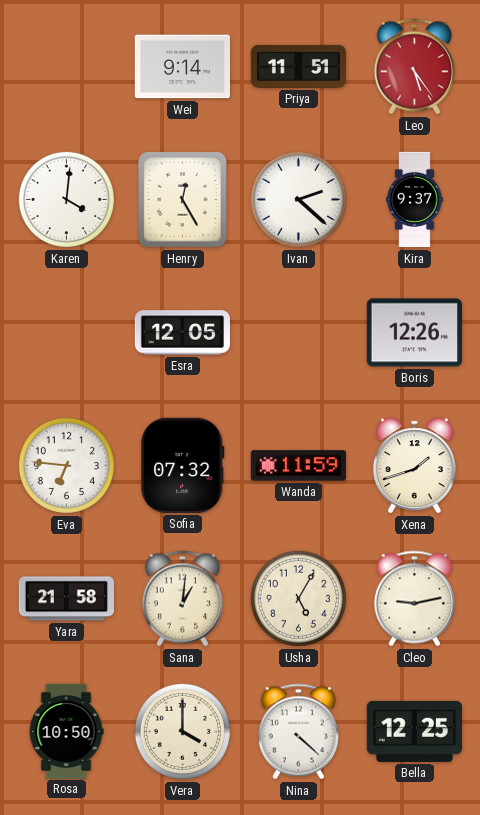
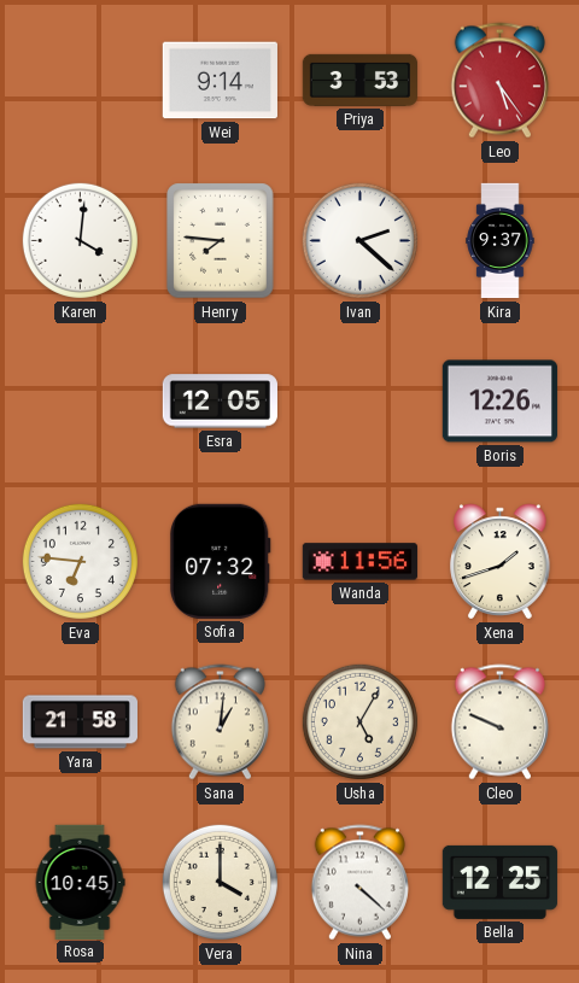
Priya: 11:51 -> 3:53 (359, 80)
Henry: 12:25 -> 7:46 (221, 241)
Wanda: 11:59 -> 11:56 (359, 562)
Cleo: 9:13 -> 9:49 (499, 722)
Rosa: 10:50 -> 10:45 (80, 882)
